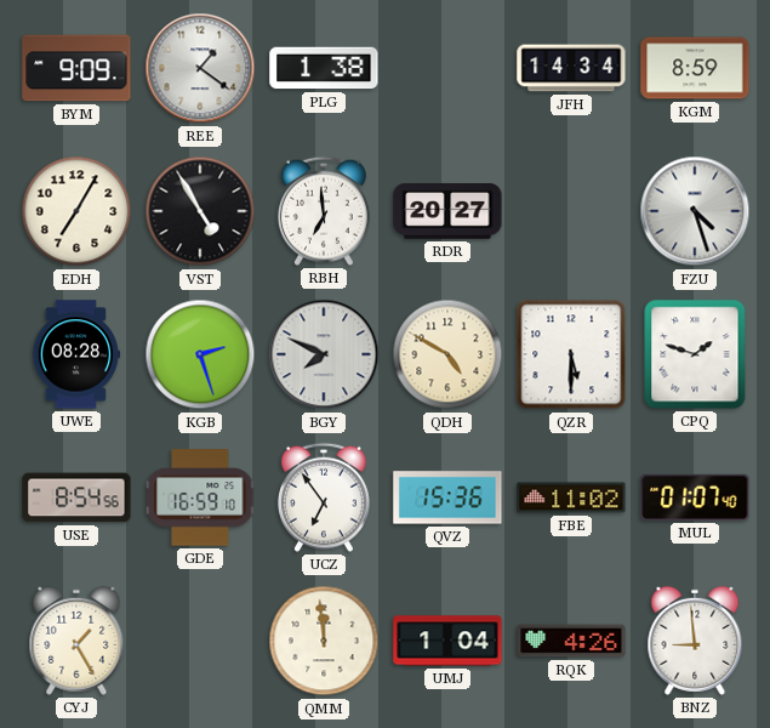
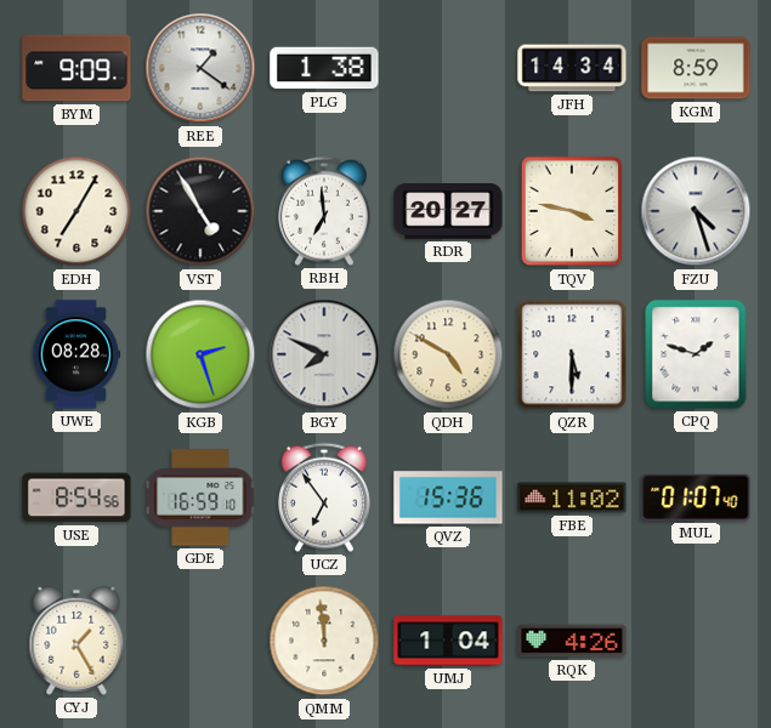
TQV: none -> 3:47 (572, 211)
BNZ: 8:59 -> none (695, 641)
